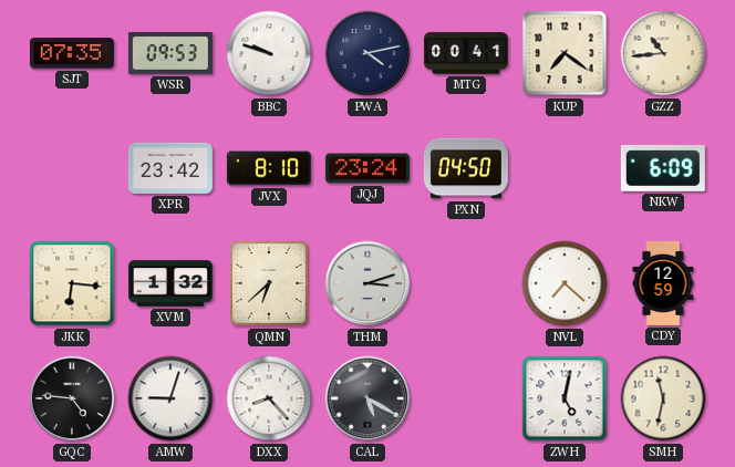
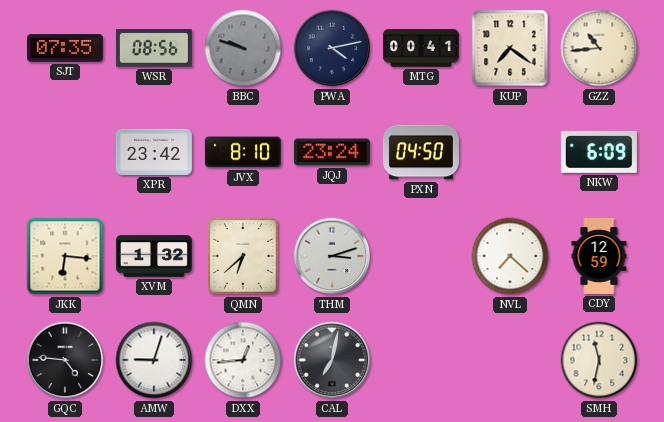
WSR: 09:53 -> 08:56 (154, 48)
BBC dial: white -> grey (243, 48)
DXX: 8:23 -> 12:44 (243, 360)
CAL: 5:20 -> 7:02 (332, 360)
ZWH: 5:02 -> none (565, 398)
